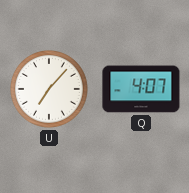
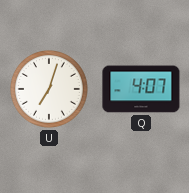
U: 7:07 -> 7:03 (50, 90)
